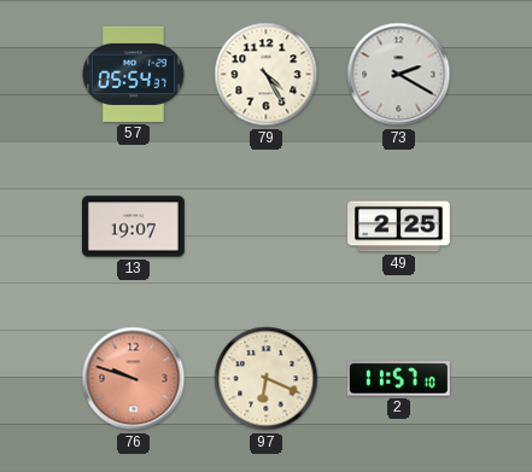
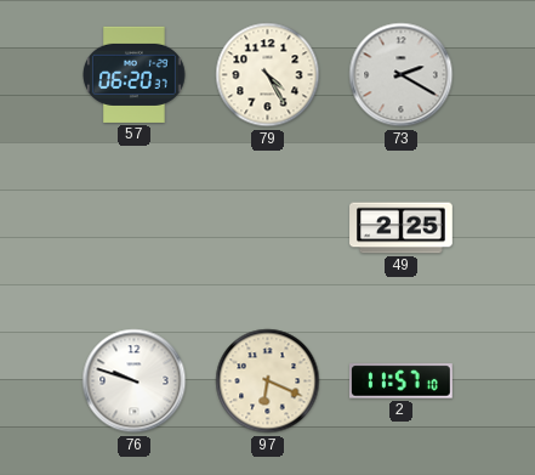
57: 05:54 -> 06:20 (135, 74)
13: 19:07 -> none (134, 227)
76 dial: salmon -> white (135, 381)
